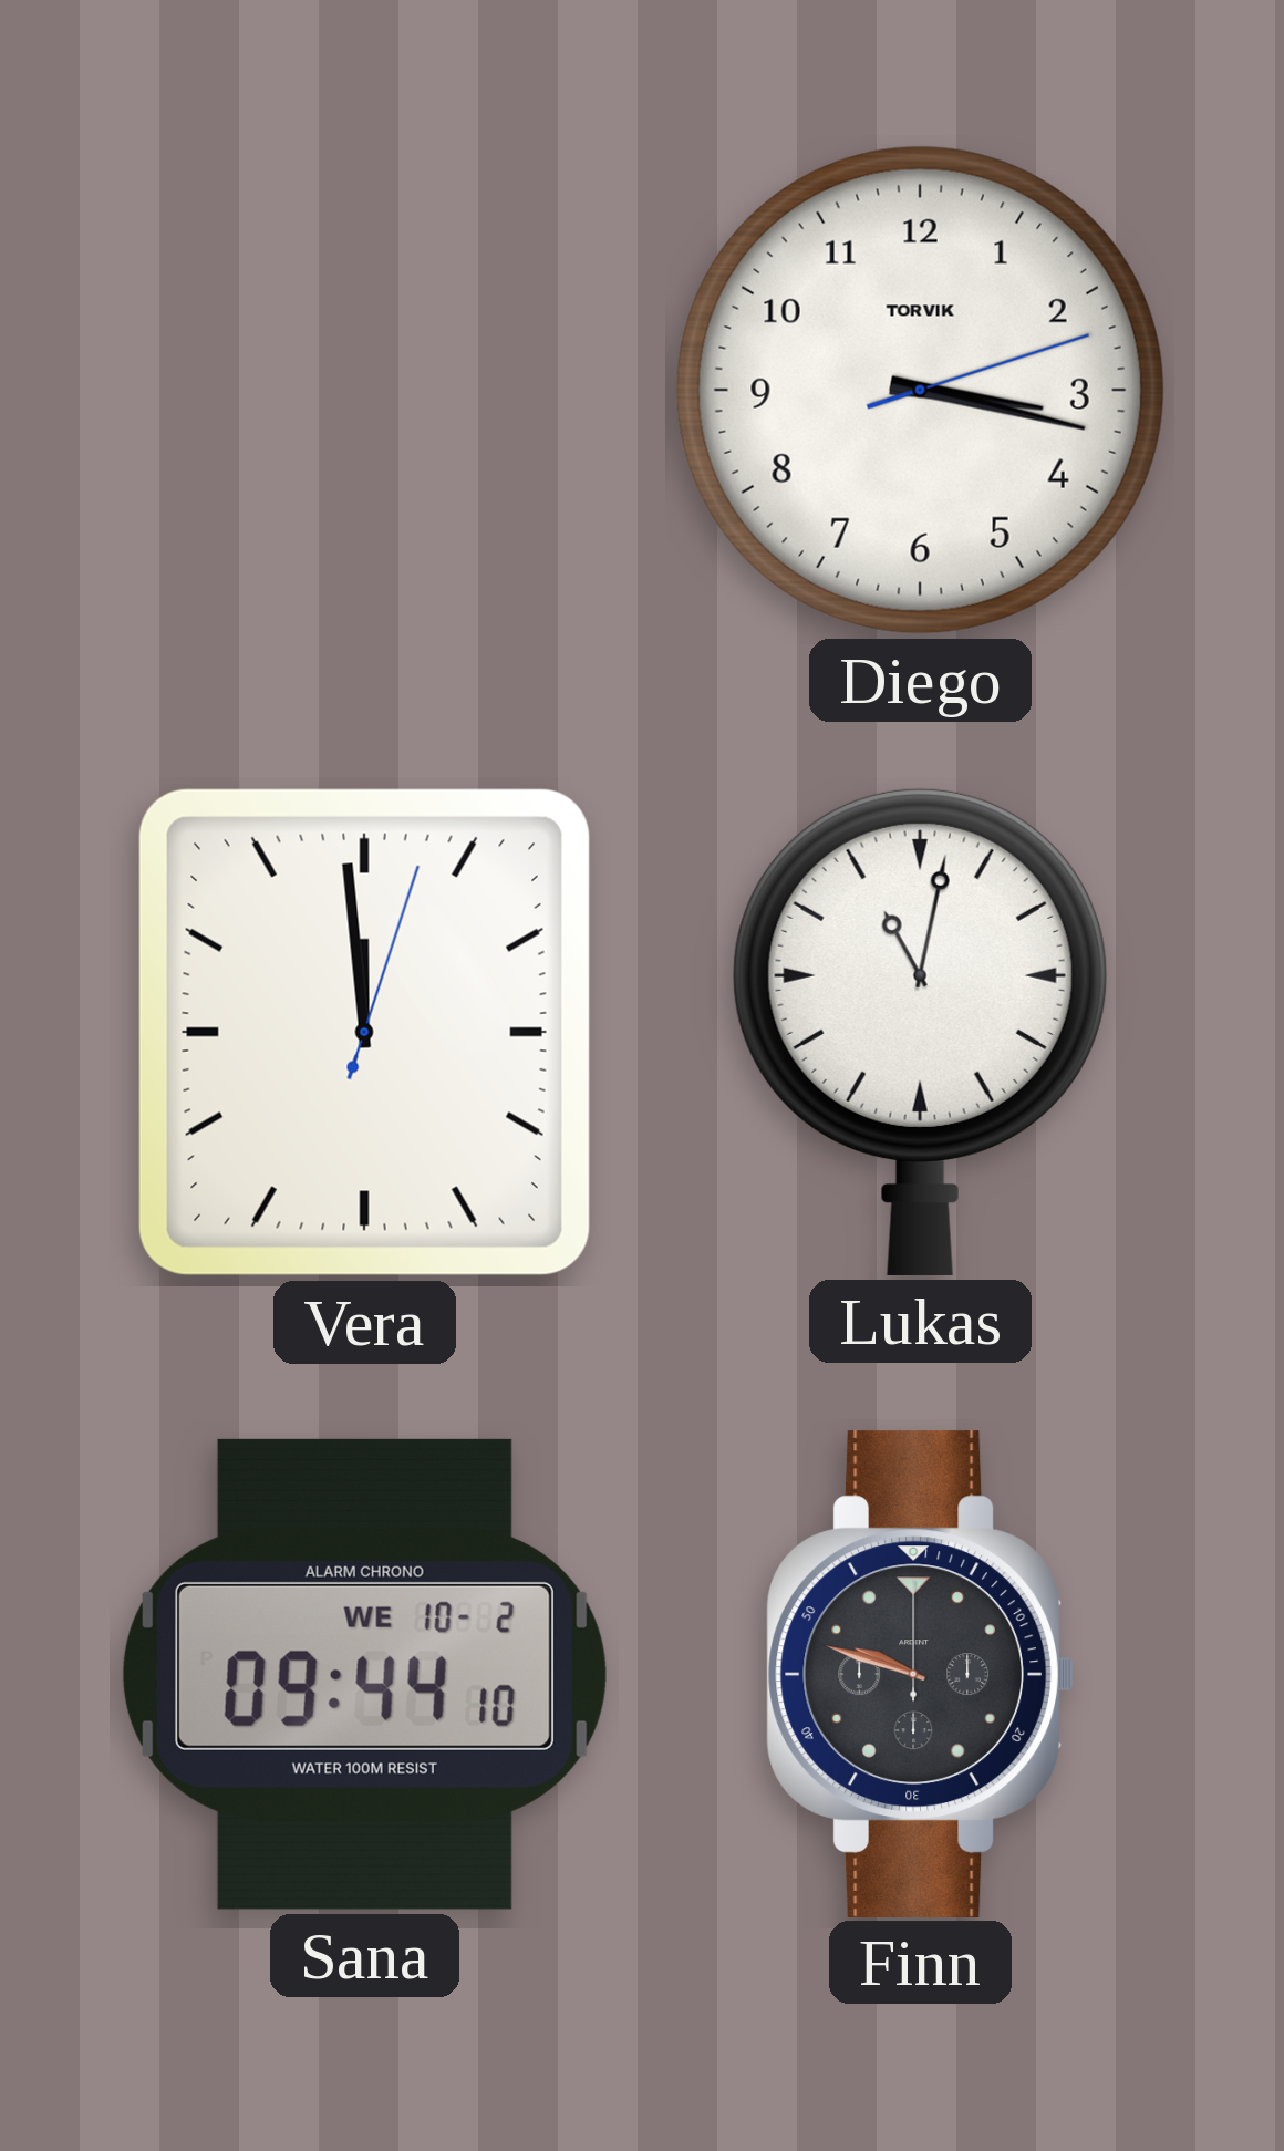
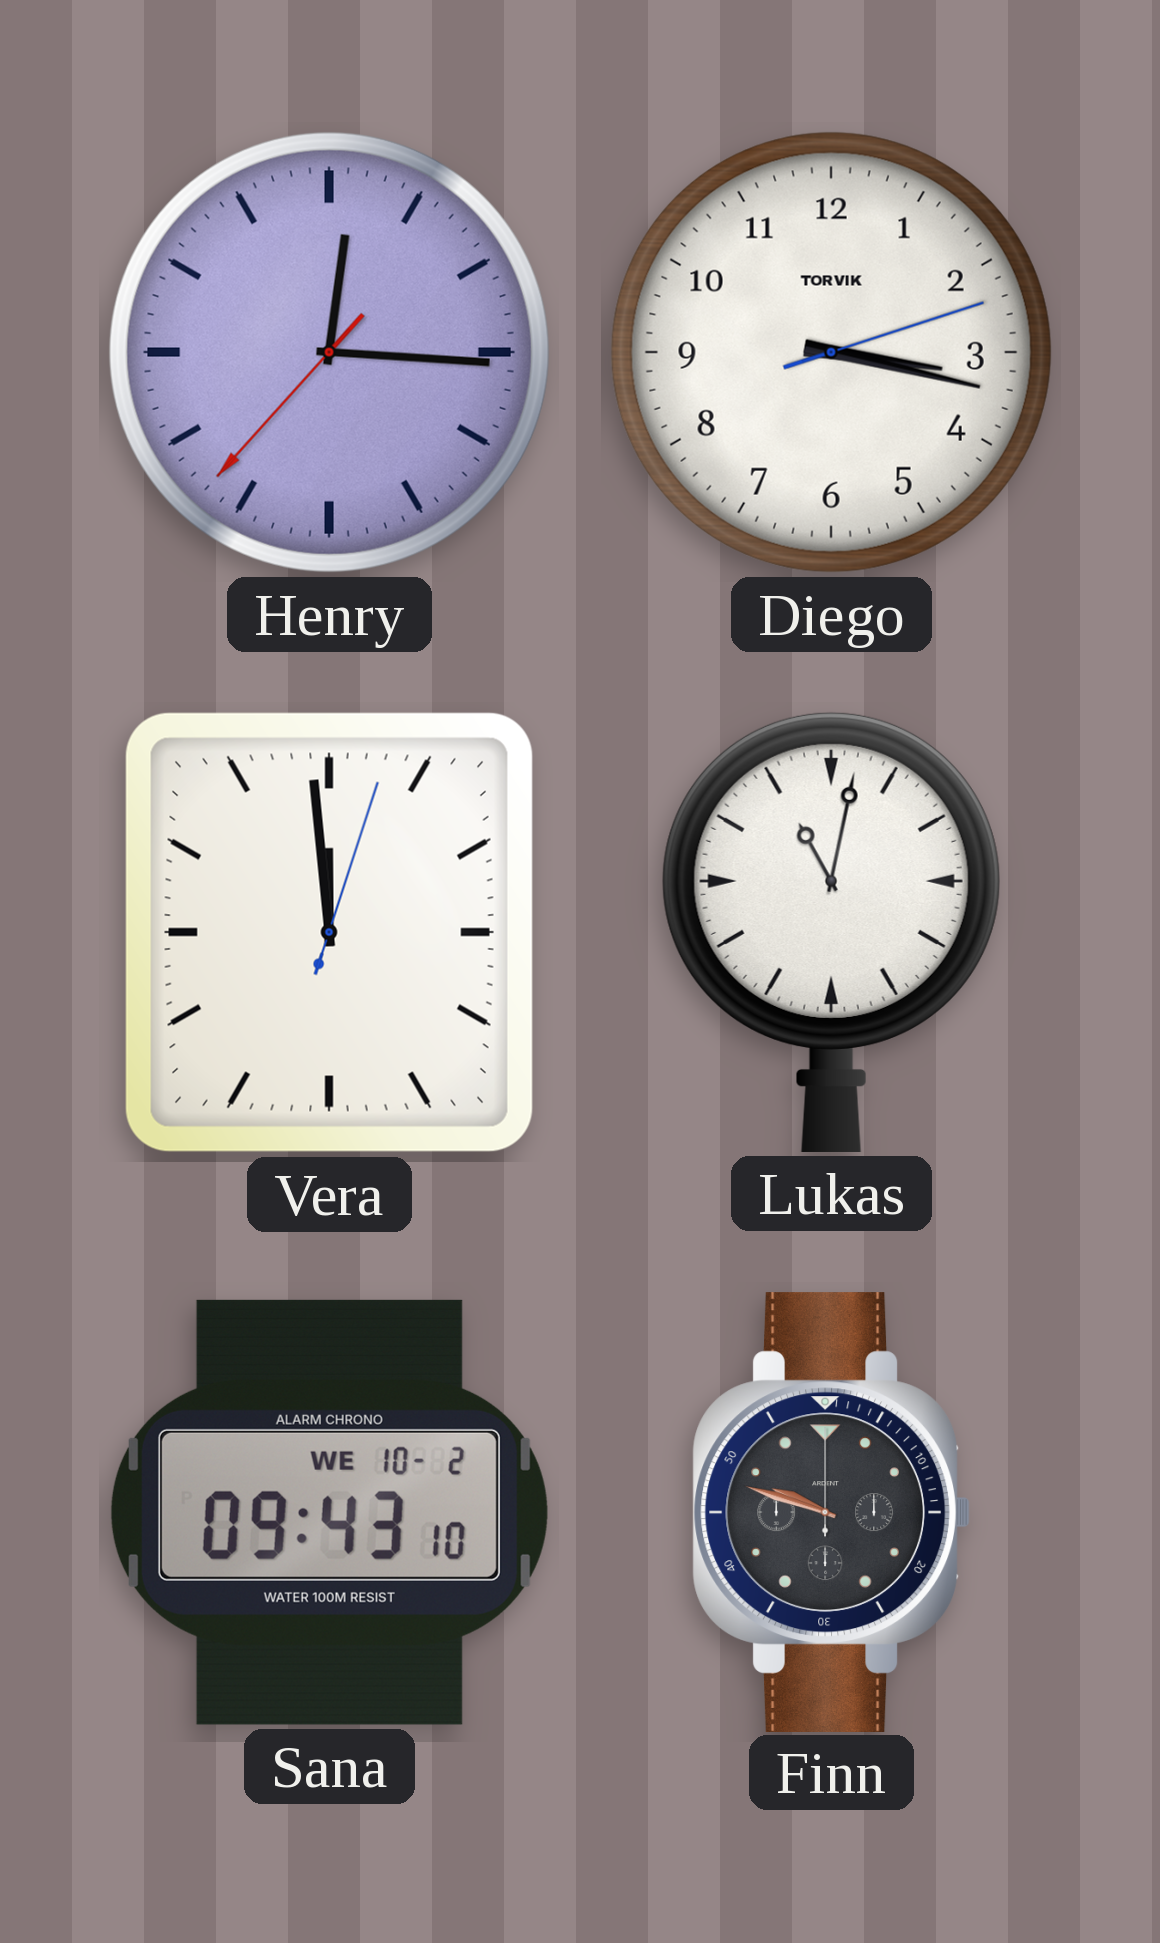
Henry: none -> 12:15 (329, 352)
Sana: 09:44 -> 09:43 (329, 1512)
